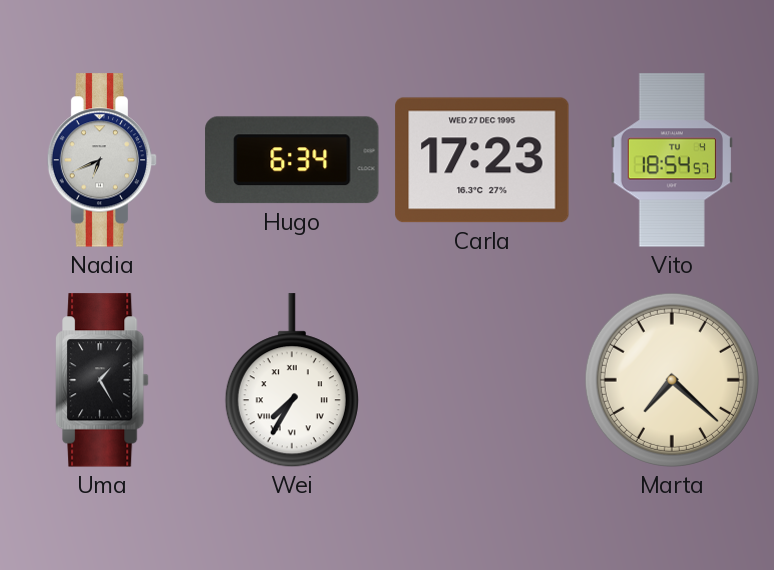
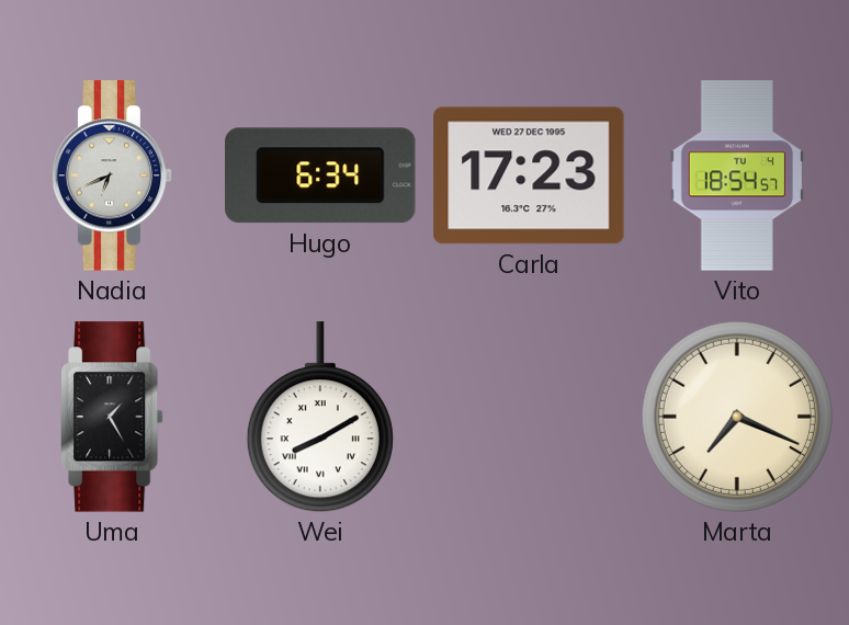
Wei: 7:35 -> 8:10 (320, 418)
Marta: 7:22 -> 7:19 (737, 417)
